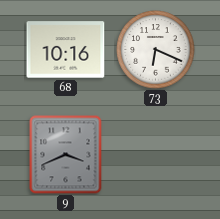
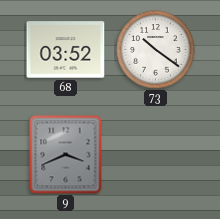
68: 10:16 -> 03:52 (66, 50)
73: 6:19 -> 10:21 (156, 50)
